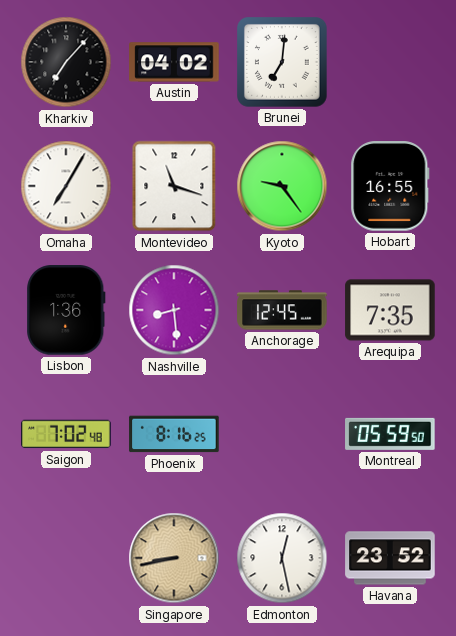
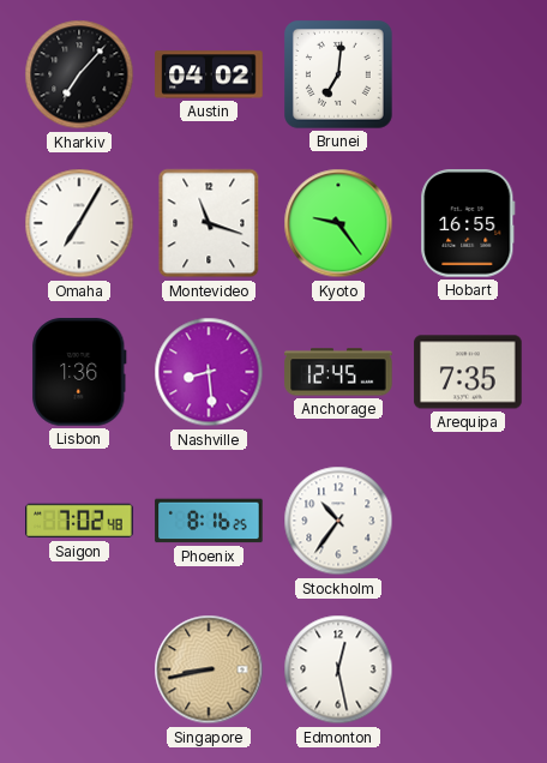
Stockholm: none -> 10:36 (338, 521)
Montreal: 05:59 -> none (390, 434)
Havana: 23:52 -> none (390, 558)
